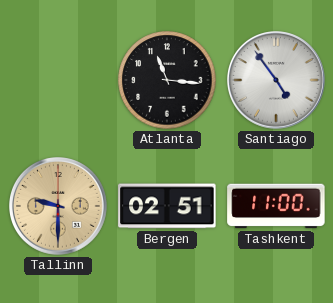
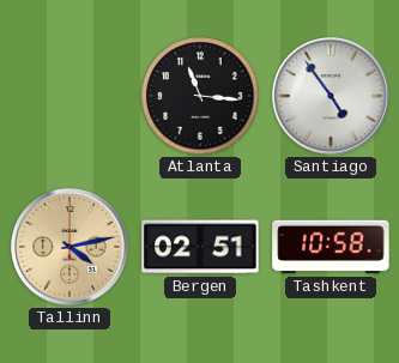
Tallinn: 9:30 -> 4:13 (71, 248)
Tashkent: 11:00 -> 10:58 (331, 247)
